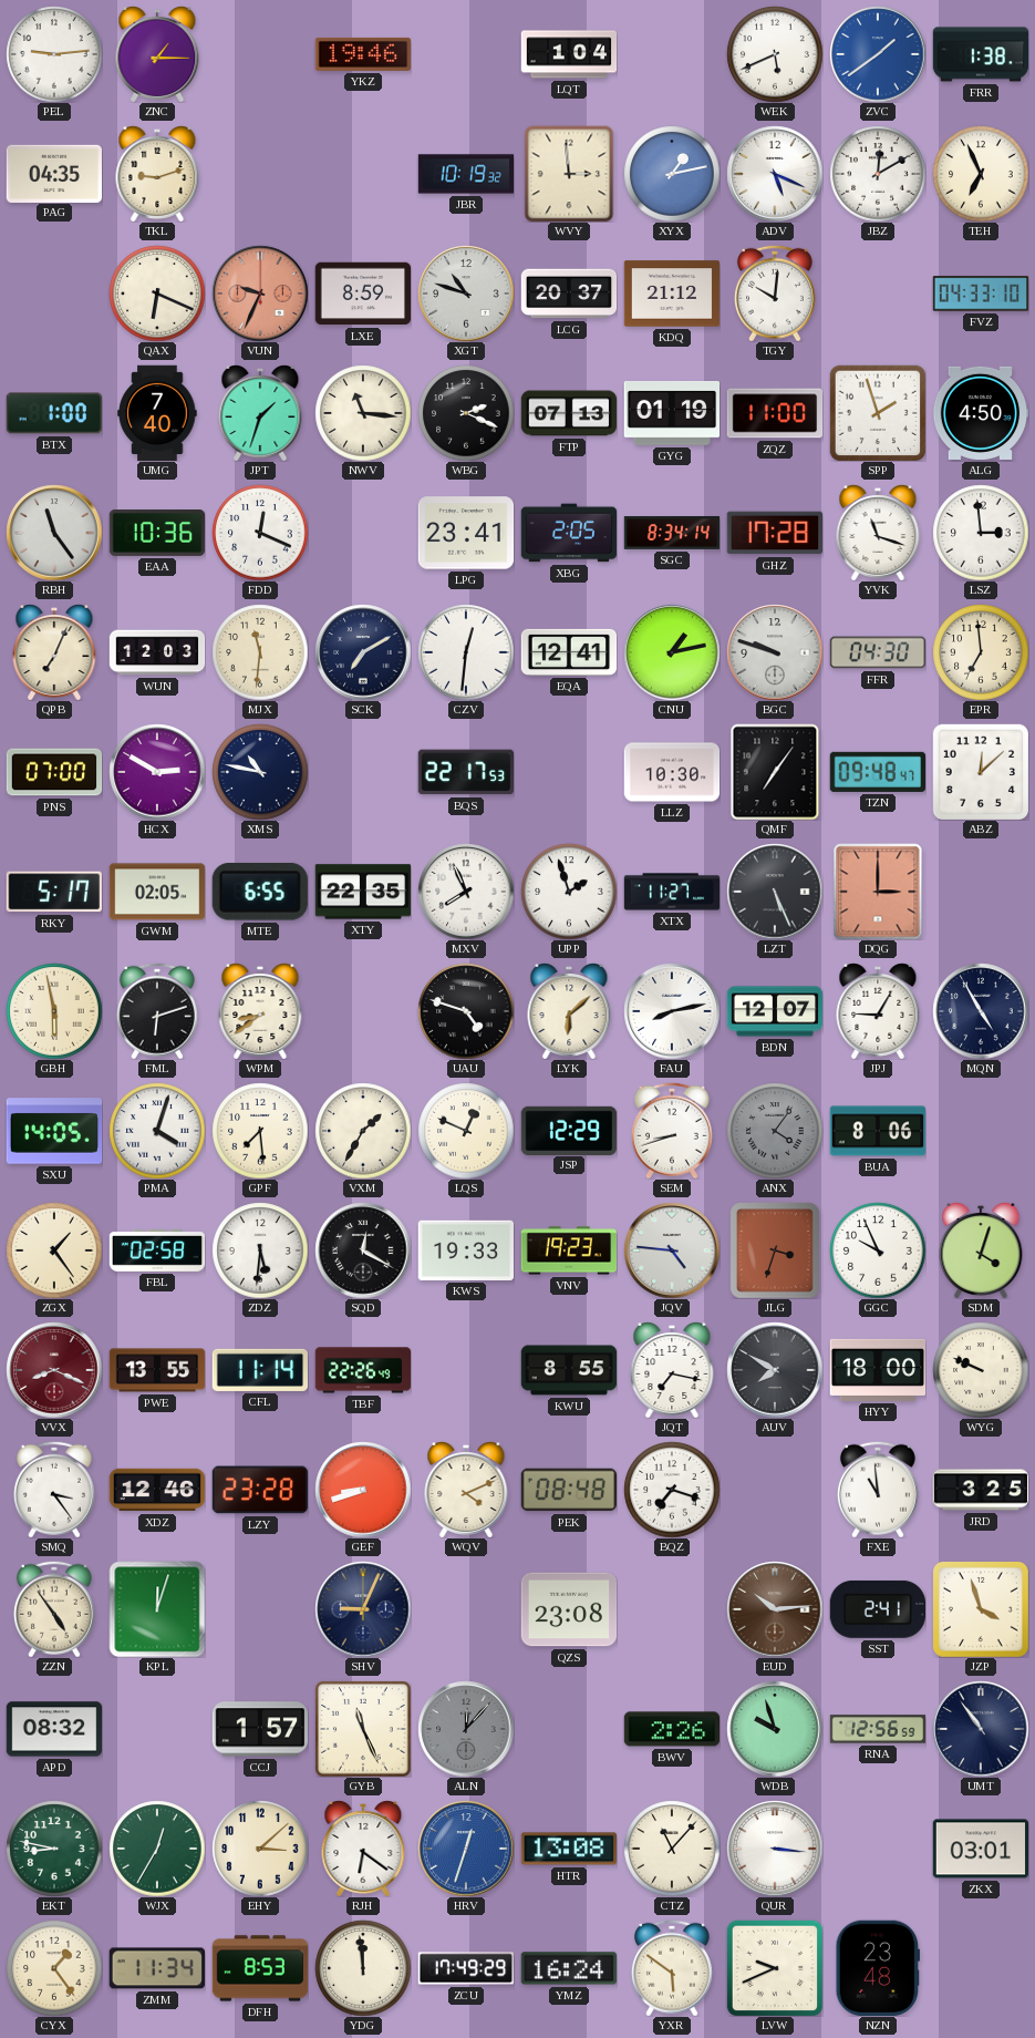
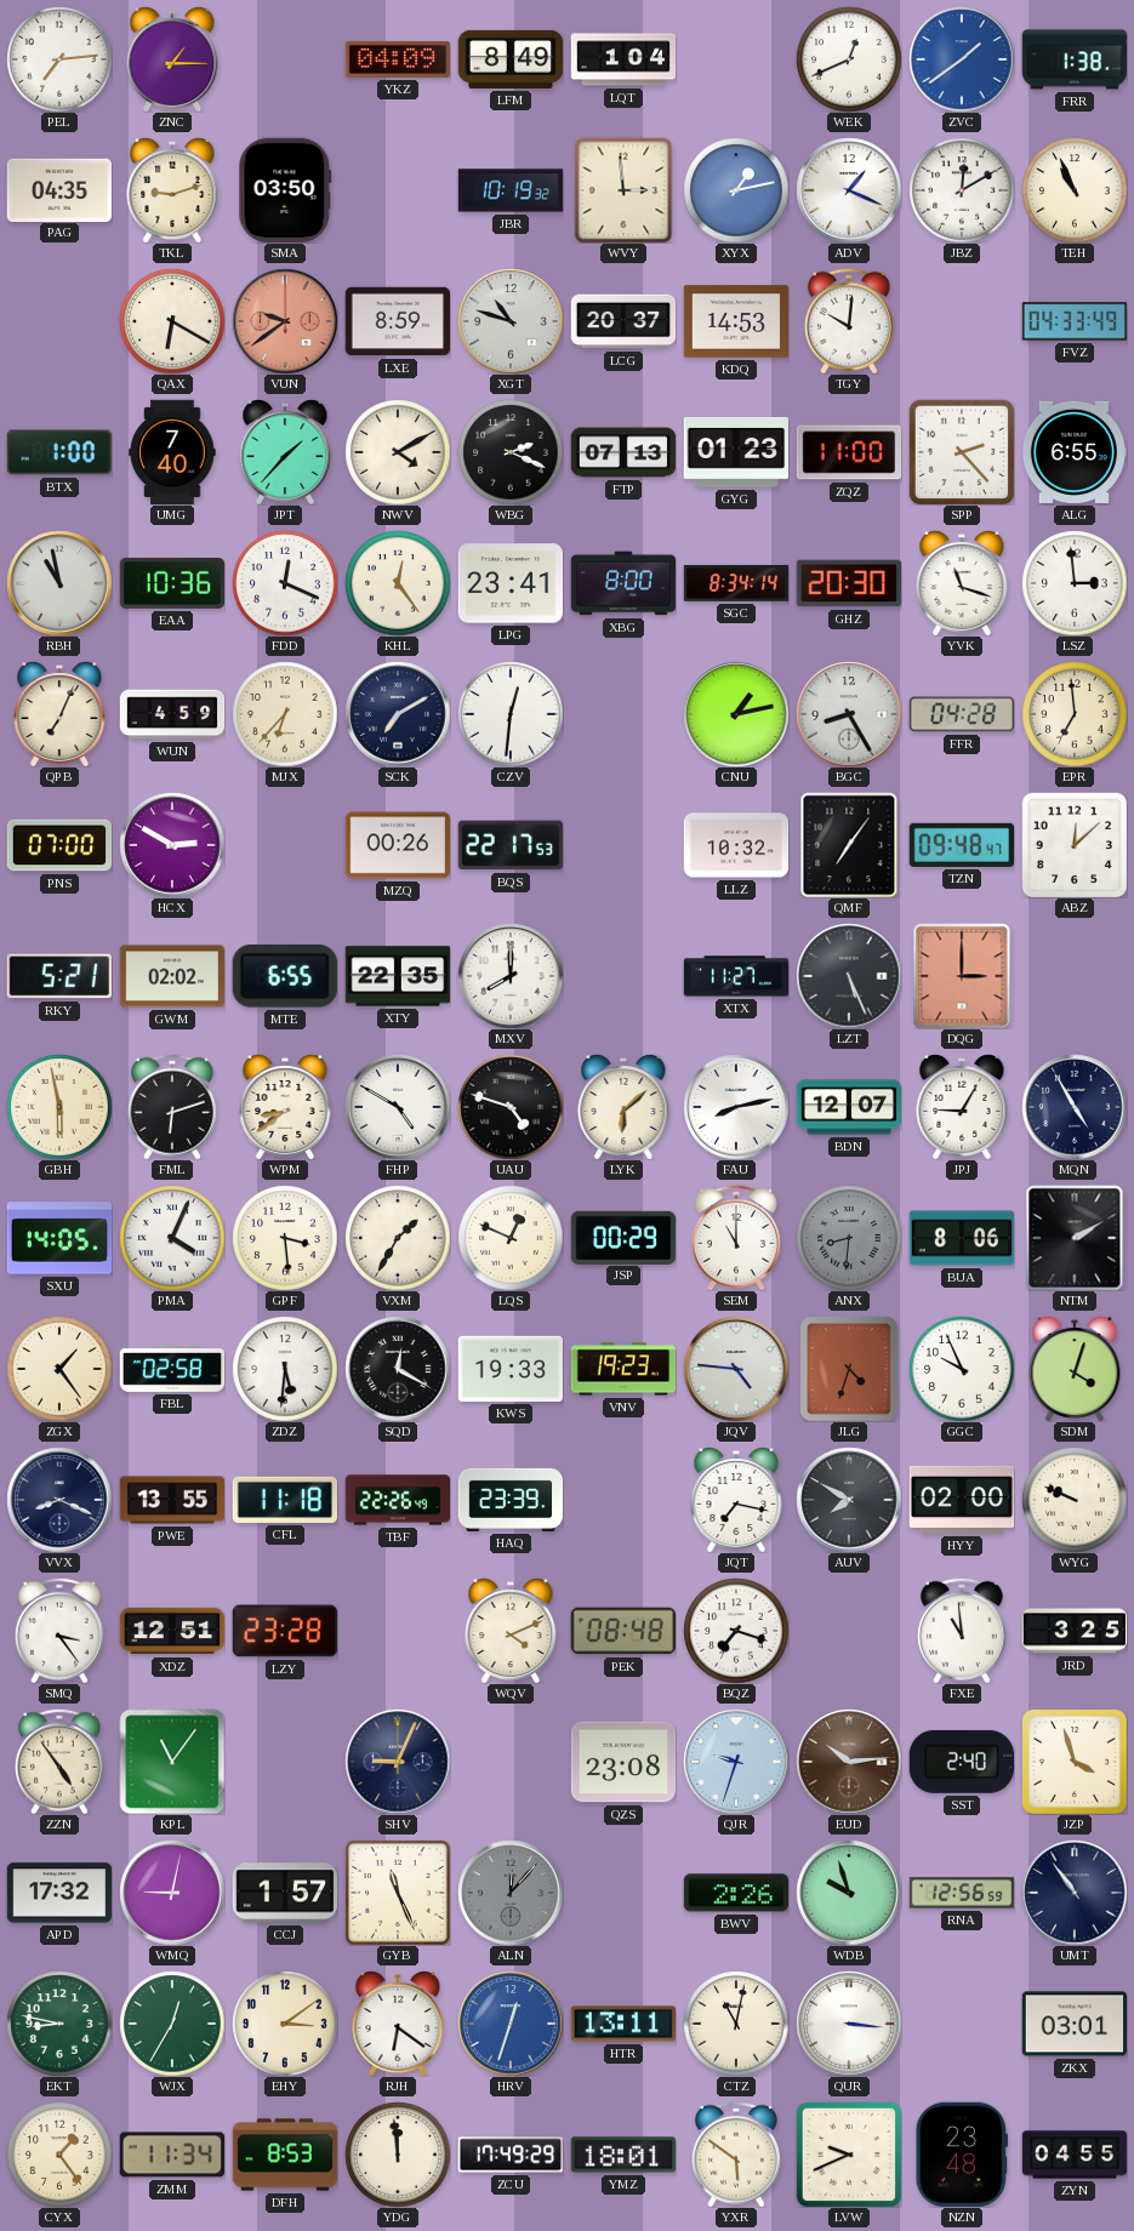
PEL: 9:14 -> 7:14 (59, 59)
YKZ: 19:46 -> 04:09 (398, 59)
LFM: none -> 8:49 (511, 59)
WEK: 5:41 -> 12:41 (849, 59)
SMA: none -> 03:50 (285, 189)
ADV: 5:19 -> 1:19 (849, 190)
TEH: 6:56 -> 10:56 (1075, 190)
QAX: 6:19 -> 6:20 (172, 321)
VUN: 9:34 -> 9:39 (285, 321)
KDQ: 21:12 -> 14:53 (736, 321)
FVZ: 04:33:10 -> 04:33:49 (1075, 321)
JPT: 1:33 -> 1:37 (285, 452)
NWV: 11:16 -> 4:10 (398, 452)
GYG: 01:19 -> 01:23 (735, 452)
SPP: 1:57 -> 2:23 (962, 452)
ALG: 4:50 -> 6:55 (1075, 452)
RBH: 11:24 -> 10:58 (59, 583)
KHL: none -> 12:24 (398, 583)
XBG: 2:05 -> 8:00 (623, 583)
GHZ: 17:28 -> 20:30 (848, 583)
WUN: 12:03 -> 4:59 (172, 714)
MJX: 11:31 -> 6:37 (285, 714)
EQA: 12:41 -> none (569, 652)
BGC: 9:48 -> 8:25 (849, 714)
FFR: 04:30 -> 04:28 (962, 714)
XMS: 10:47 -> none (260, 772)
MZQ: none -> 00:26 (398, 845)
LLZ: 10:30 -> 10:32 (736, 845)
RKY: 5:17 -> 5:21 (59, 976)
GWM: 02:05 -> 02:02 (172, 976)
MXV: 7:56 -> 8:00 (511, 976)
UPP: 1:57 -> none (569, 892)
FHP: none -> 4:50 (398, 1107)
PMA: 4:03 -> 4:04 (172, 1238)
GPF: 7:29 -> 3:29 (285, 1238)
JSP: 12:29 -> 00:29 (623, 1237)
SEM: 8:42 -> 11:00 (736, 1238)
ANX: 4:06 -> 8:31 (849, 1238)
NTM: none -> 2:10 (1075, 1238)
JLG: 3:33 -> 4:33 (849, 1369)
VVX dial: burgundy -> navy (59, 1500)
CFL: 11:14 -> 11:18 (284, 1500)
HAQ: none -> 23:39 (511, 1500)
KWU: 8:55 -> none (569, 1370)
HYY: 18:00 -> 02:00 (962, 1500)
XDZ: 12:46 -> 12:51 (172, 1631)
GEF: 8:42 -> none (363, 1490)
KPL: 12:03 -> 11:06 (172, 1762)
QJR: none -> 9:33 (736, 1762)
SST: 2:41 -> 2:40 (961, 1762)
APD: 08:32 -> 17:32 (59, 1893)
WMQ: none -> 9:02 (172, 1893)
EHY: 3:08 -> 3:09 (285, 2024)
HTR: 13:08 -> 13:11 (622, 2024)
CTZ: 11:07 -> 11:02 (736, 2024)
YMZ: 16:24 -> 18:01 (622, 2155)
ZYN: none -> 04:55 (1075, 2155)
